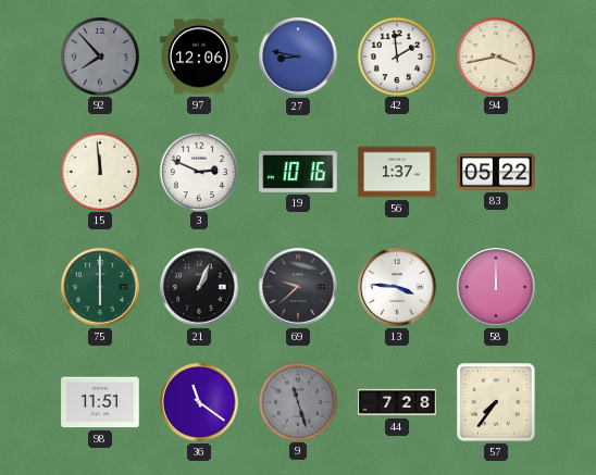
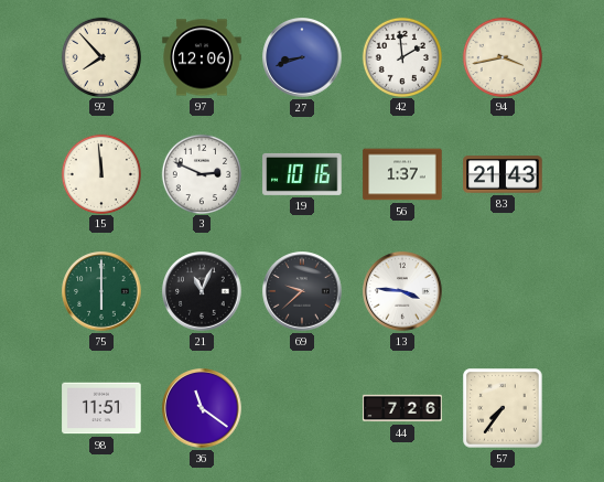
92 dial: grey -> cream (100, 56)
27: 8:47 -> 8:42 (302, 57)
83: 05:22 -> 21:43 (503, 174)
21: 1:04 -> 11:04 (202, 291)
58: 12:00 -> none (496, 287)
9: 11:27 -> none (297, 401)
44: 7:28 -> 7:26 (402, 408)
